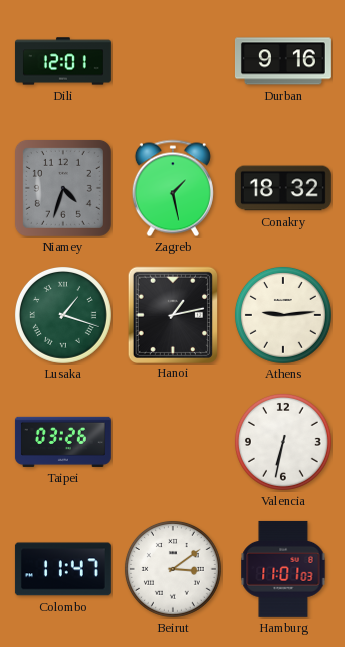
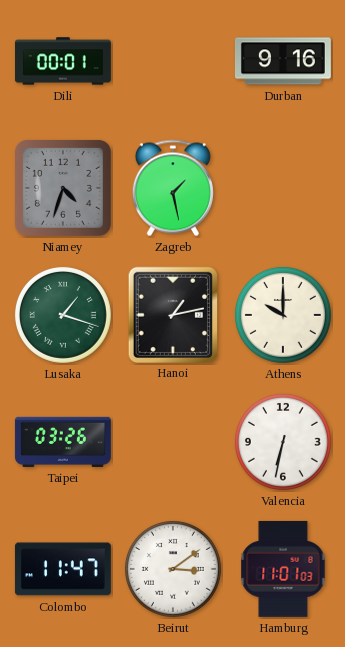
Dili: 12:01 -> 00:01 (63, 61)
Conakry: 18:32 -> none (283, 188)
Athens: 9:14 -> 10:00 (283, 315)
